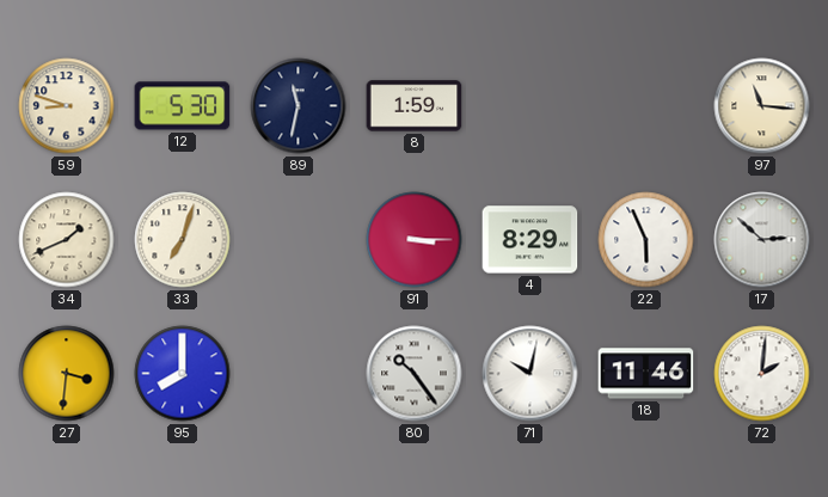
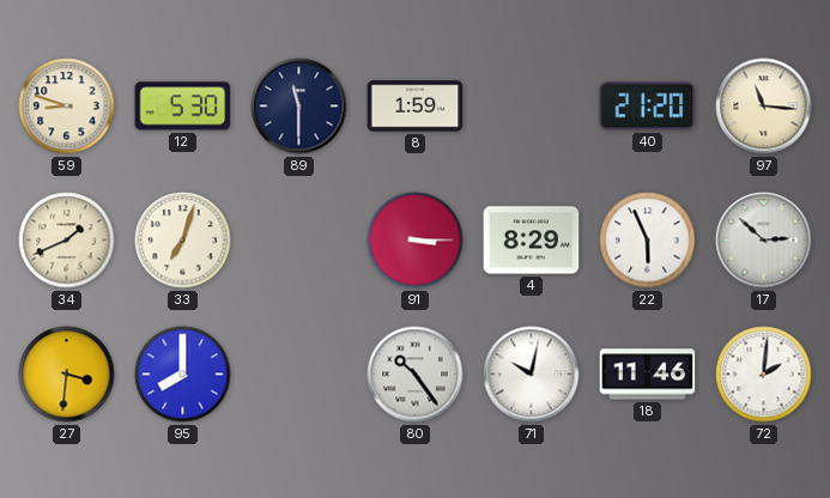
89: 11:32 -> 11:30 (299, 107)
40: none -> 21:20 (648, 107)
